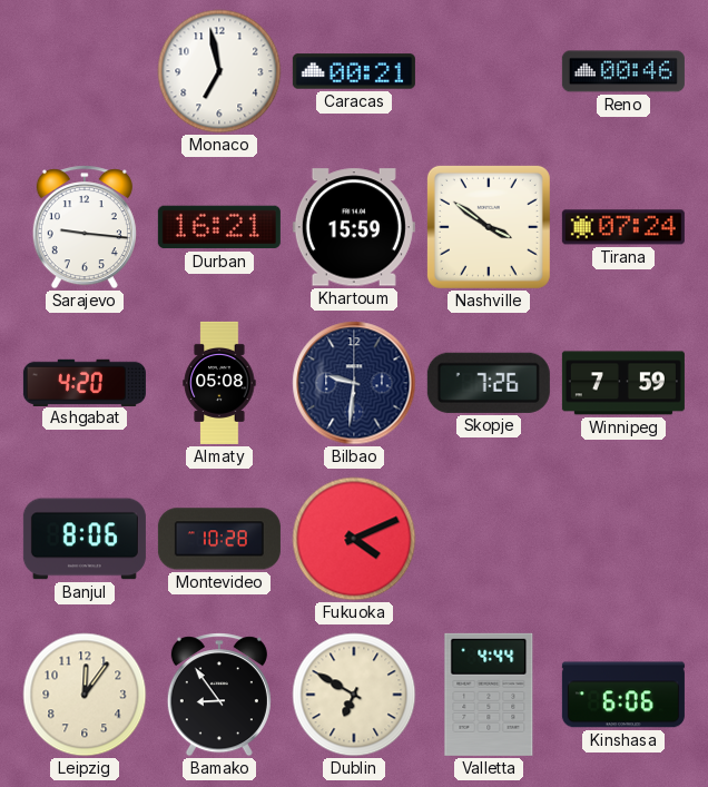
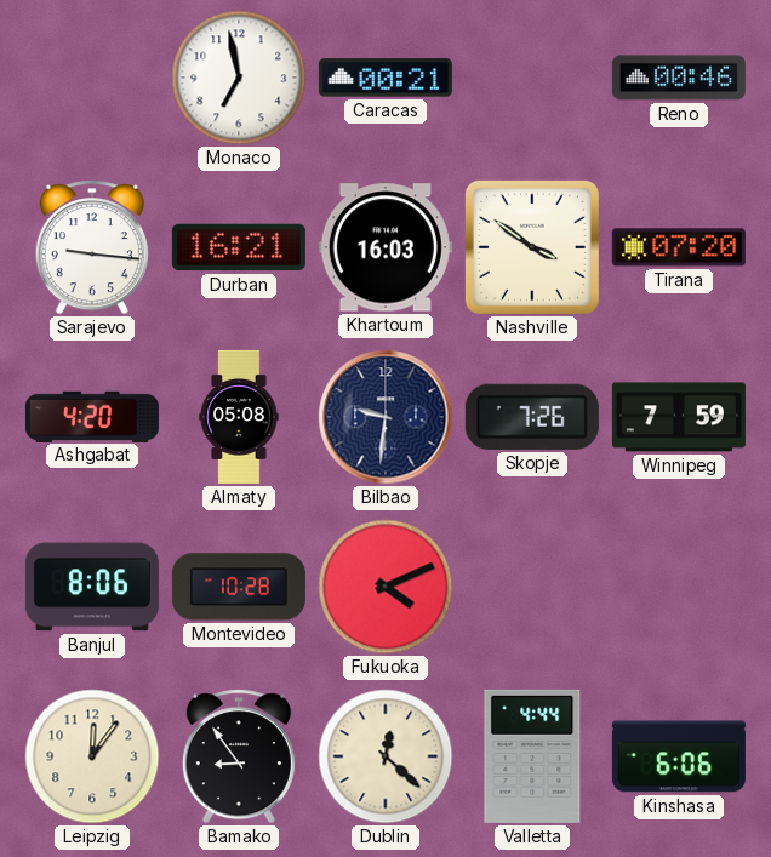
Khartoum: 15:59 -> 16:03 (385, 247)
Tirana: 07:24 -> 07:20 (679, 247)
Dublin: 6:50 -> 12:22 (385, 756)
